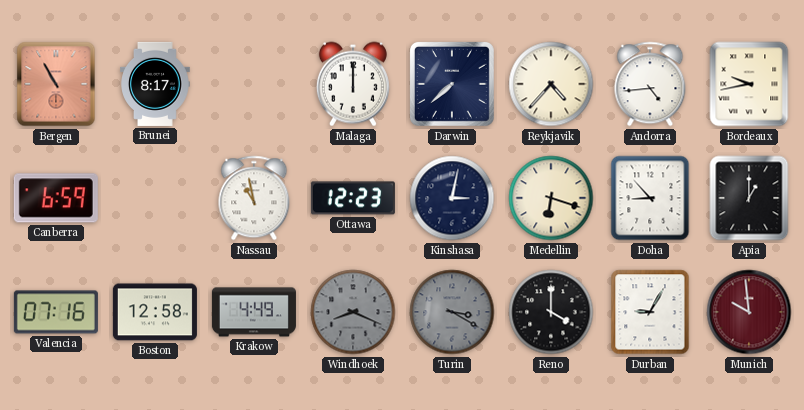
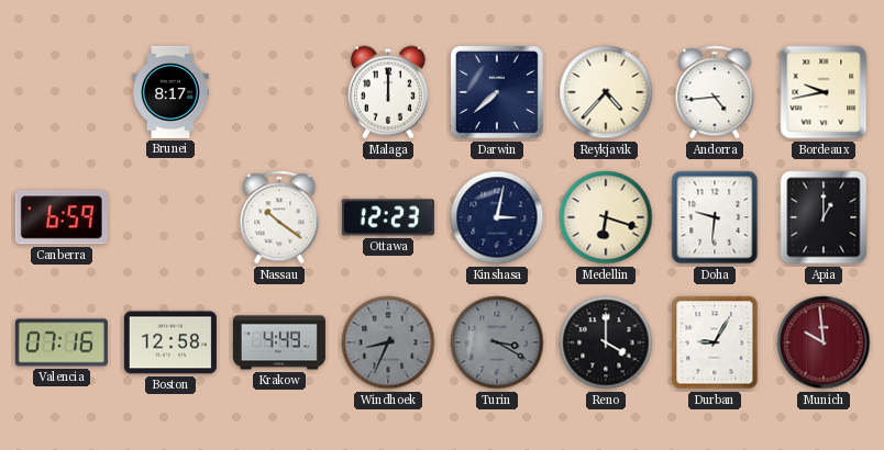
Bergen: 10:55 -> none (56, 84)
Nassau: 10:58 -> 10:21 (279, 217)
Doha: 8:53 -> 9:31 (715, 217)
Windhoek: 8:19 -> 8:34 (388, 342)
